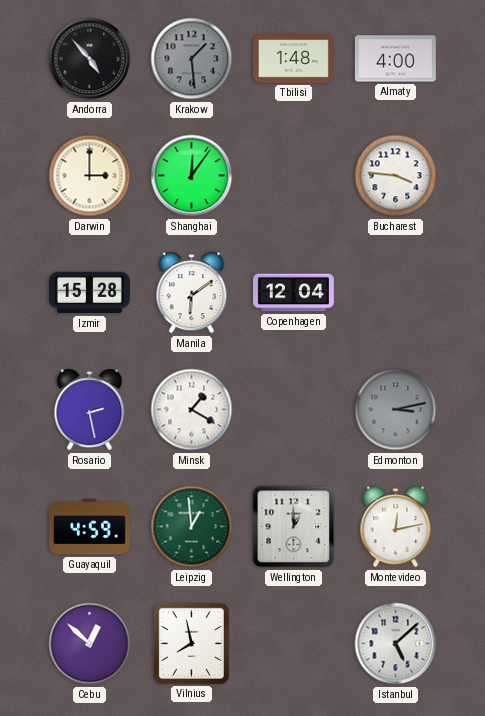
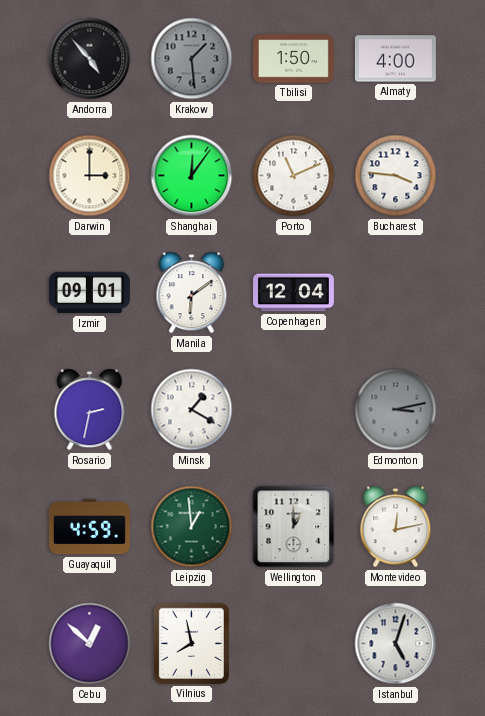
Tbilisi: 1:48 -> 1:50 (293, 59)
Porto: none -> 11:11 (294, 176)
Izmir: 15:28 -> 09:01 (89, 293)
Rosario: 2:28 -> 2:32 (90, 410)
Istanbul: 5:08 -> 5:03 (396, 644)
